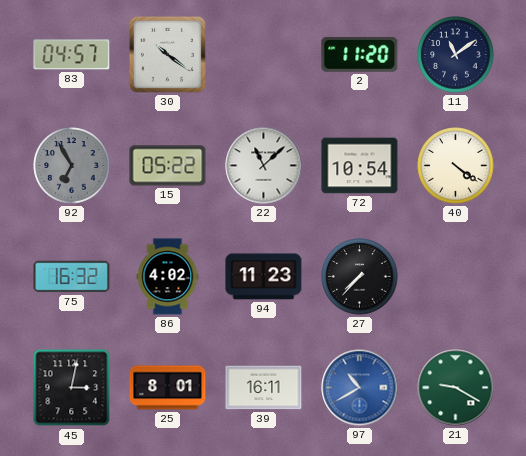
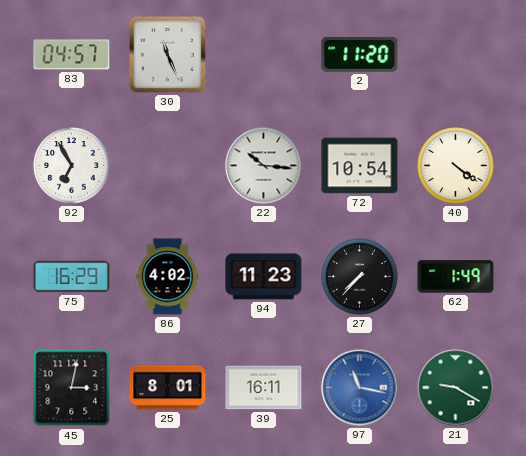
30: 10:21 -> 11:26 (167, 54)
11: 11:09 -> none (456, 55)
92 dial: grey -> white (72, 166)
15: 05:22 -> none (168, 166)
22: 11:08 -> 10:16 (264, 166)
75: 16:32 -> 16:29 (72, 277)
62: none -> 1:49 (456, 277)
97: 10:40 -> 11:17 (360, 388)
